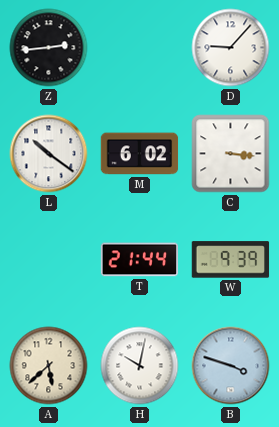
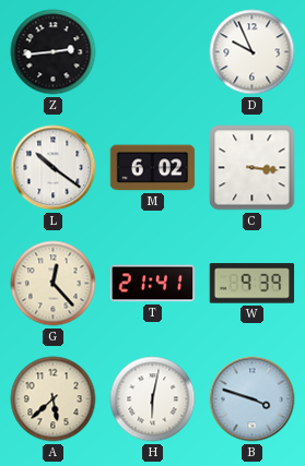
D: 9:07 -> 9:56 (253, 52)
G: none -> 12:23 (54, 284)
T: 21:44 -> 21:41 (153, 284)
H: 10:02 -> 6:02 (153, 399)
